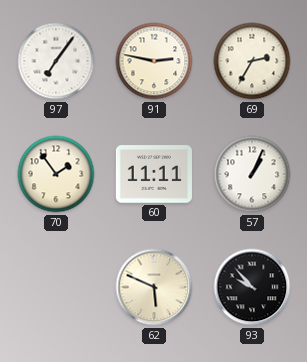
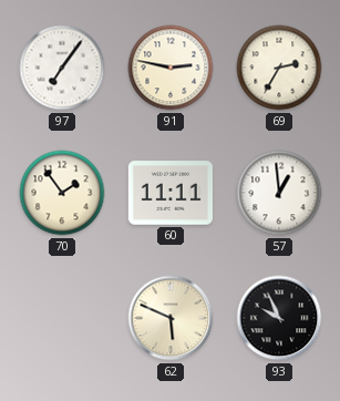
57: 1:04 -> 12:59 (279, 193)
93: 9:53 -> 9:56 (279, 318)
